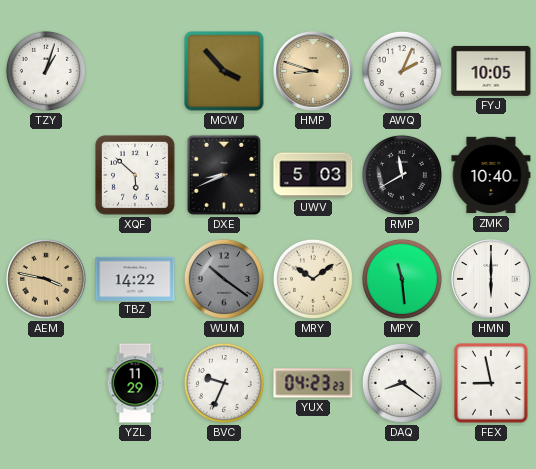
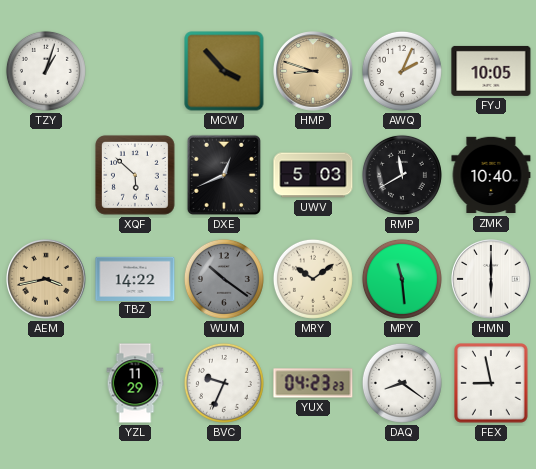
DXE: 8:41 -> 12:41 (224, 175)
AEM: 3:47 -> 3:43 (46, 279)
